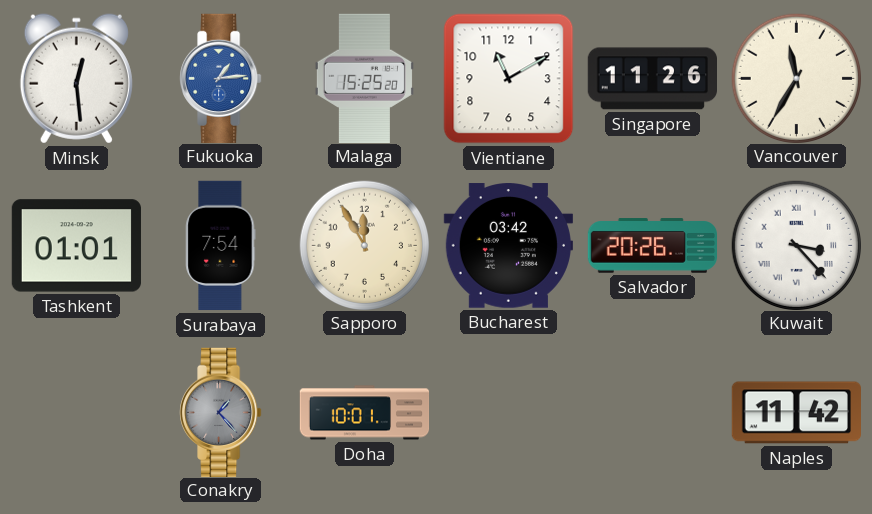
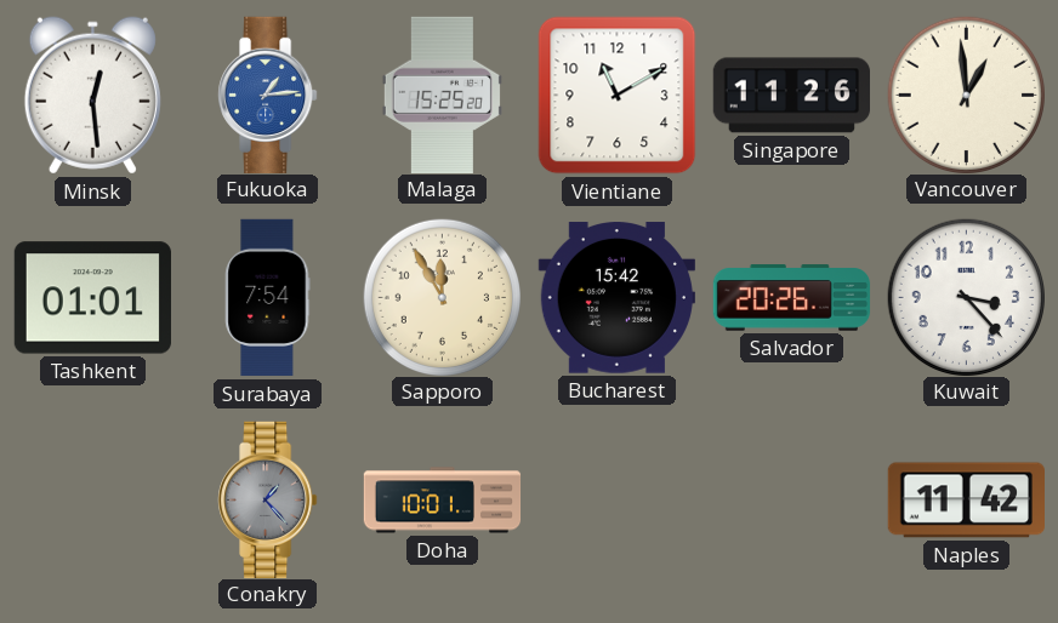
Vancouver: 11:35 -> 12:59 (966, 95)
Bucharest: 03:42 -> 15:42 (616, 298)
Kuwait numerals: Roman -> Arabic (966, 297)
